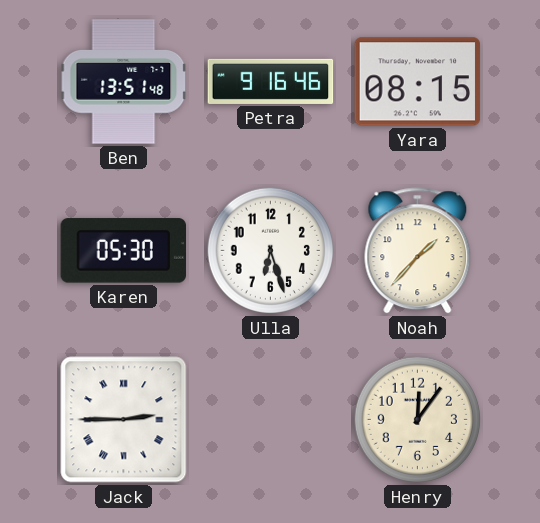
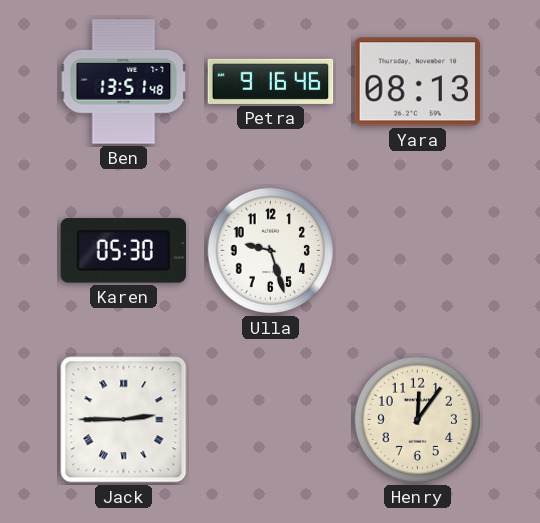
Yara: 08:15 -> 08:13 (418, 82)
Ulla: 6:27 -> 9:27 (270, 250)
Noah: 1:37 -> none (418, 251)
